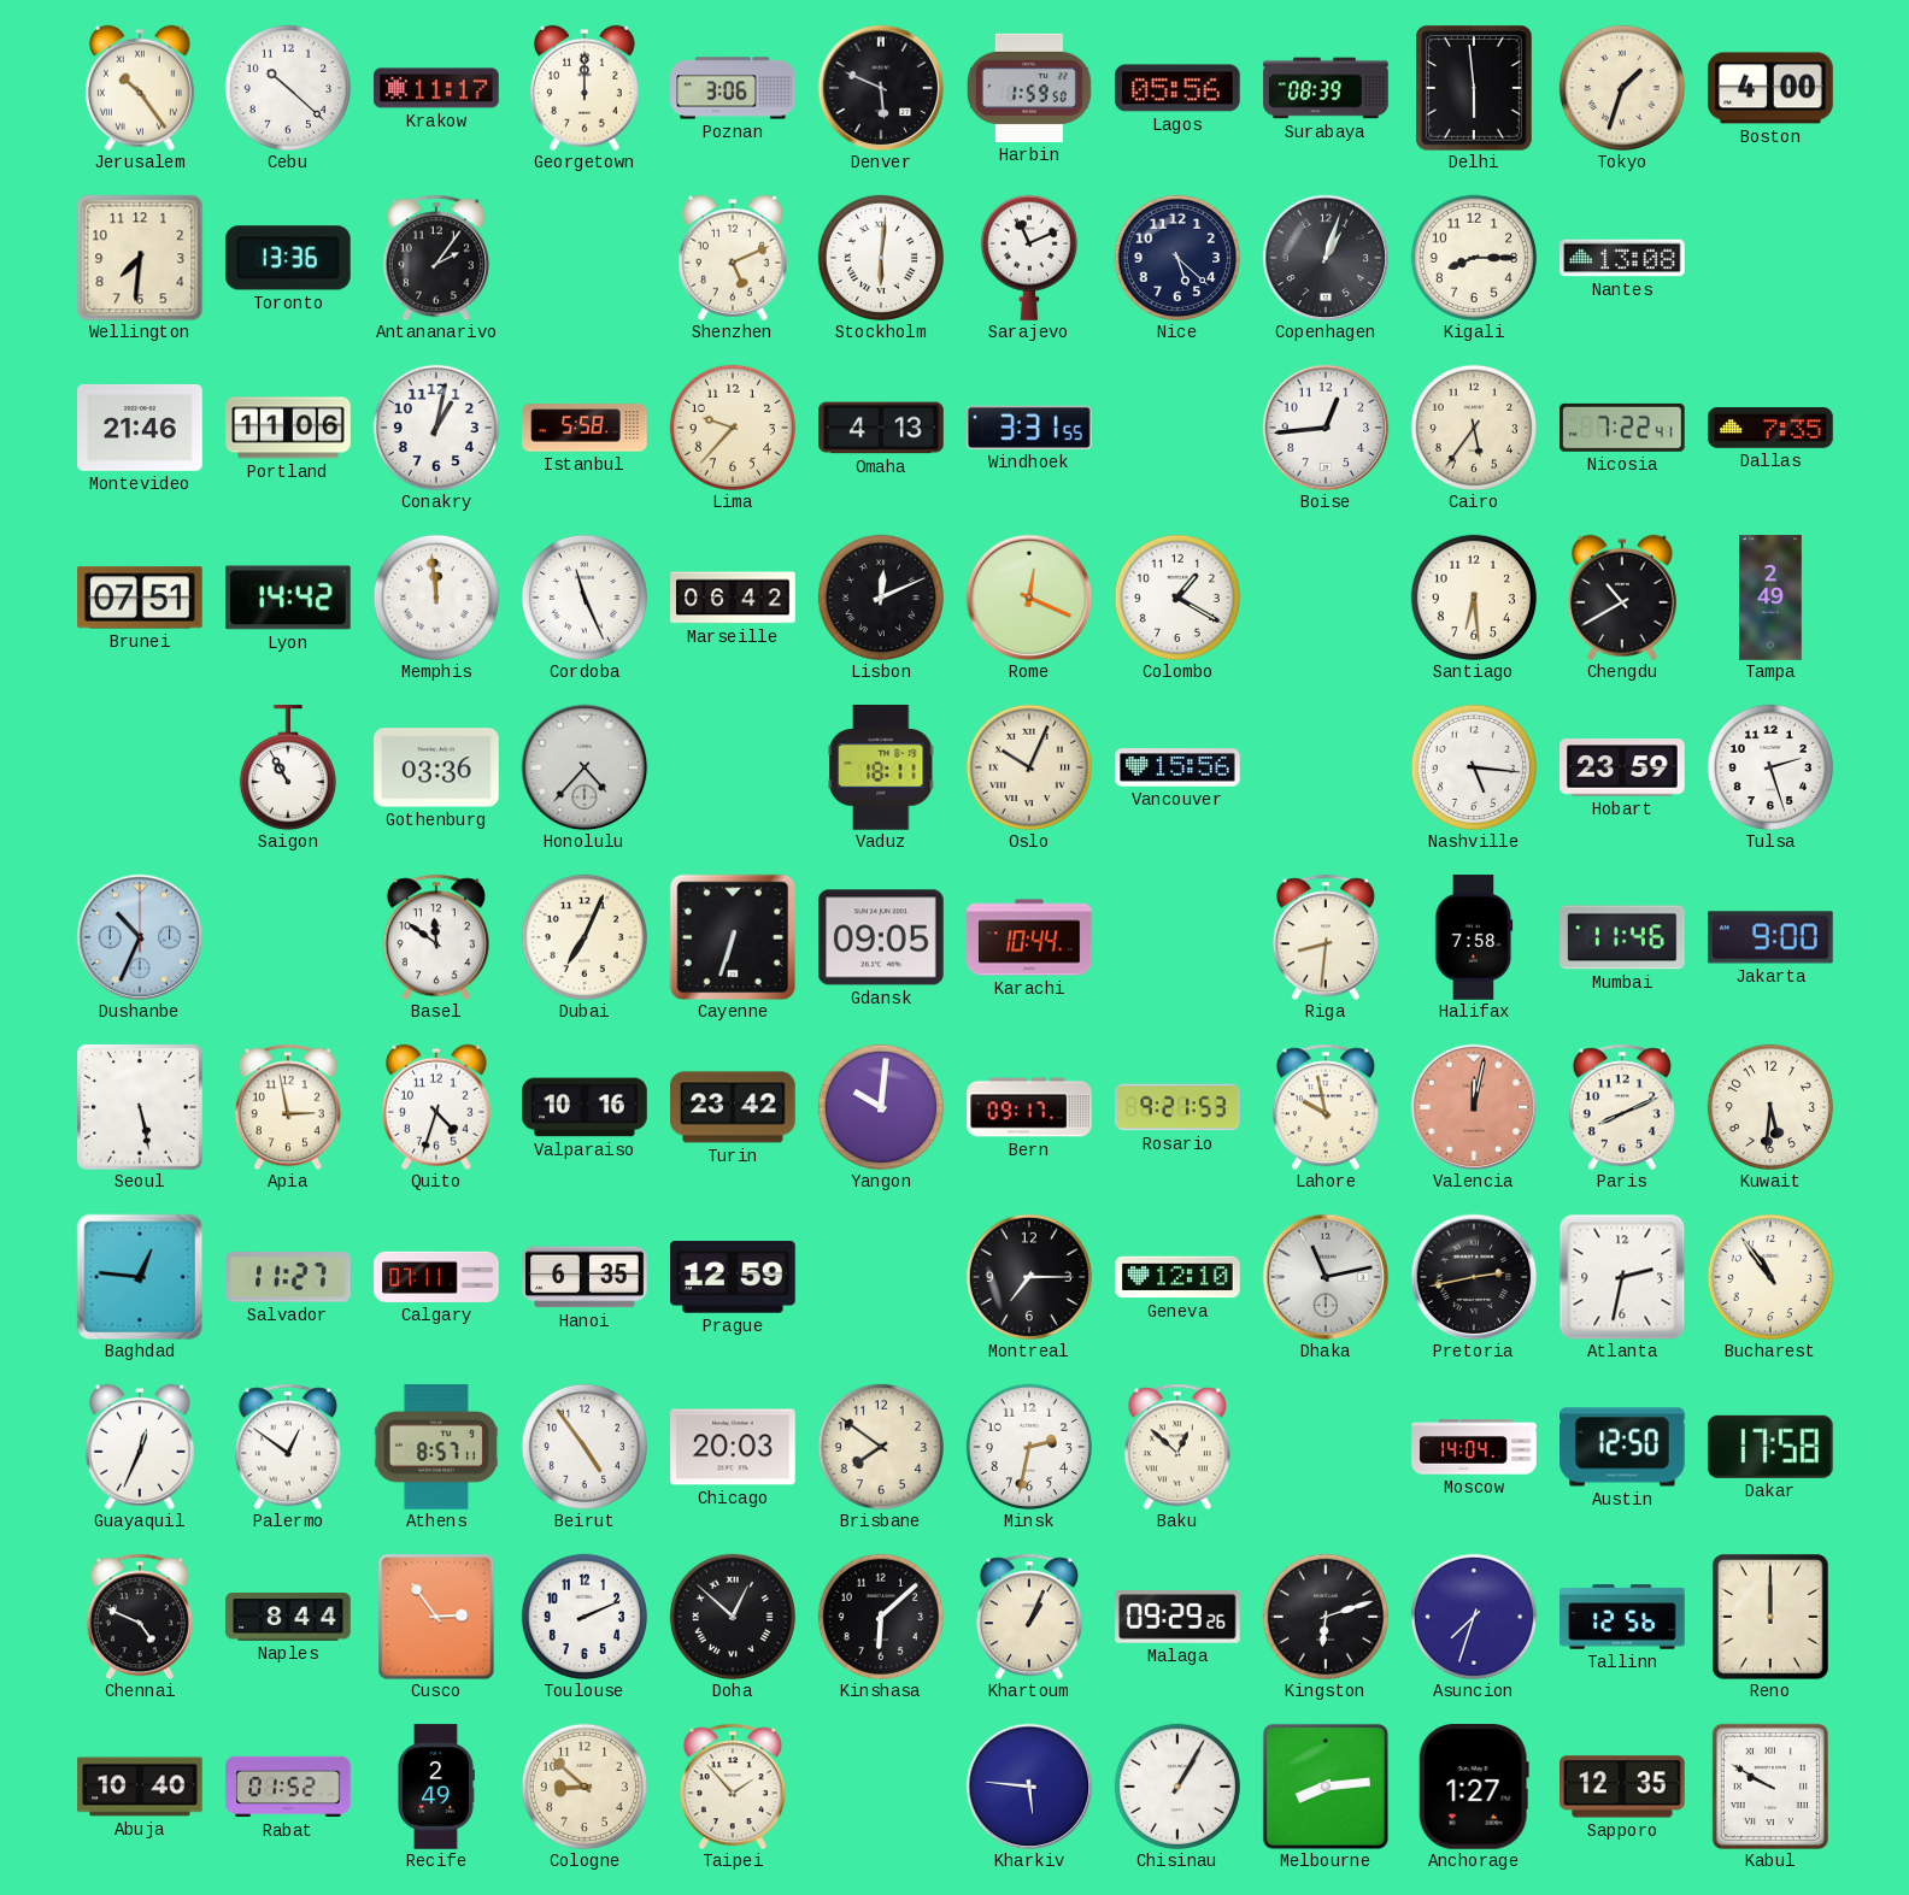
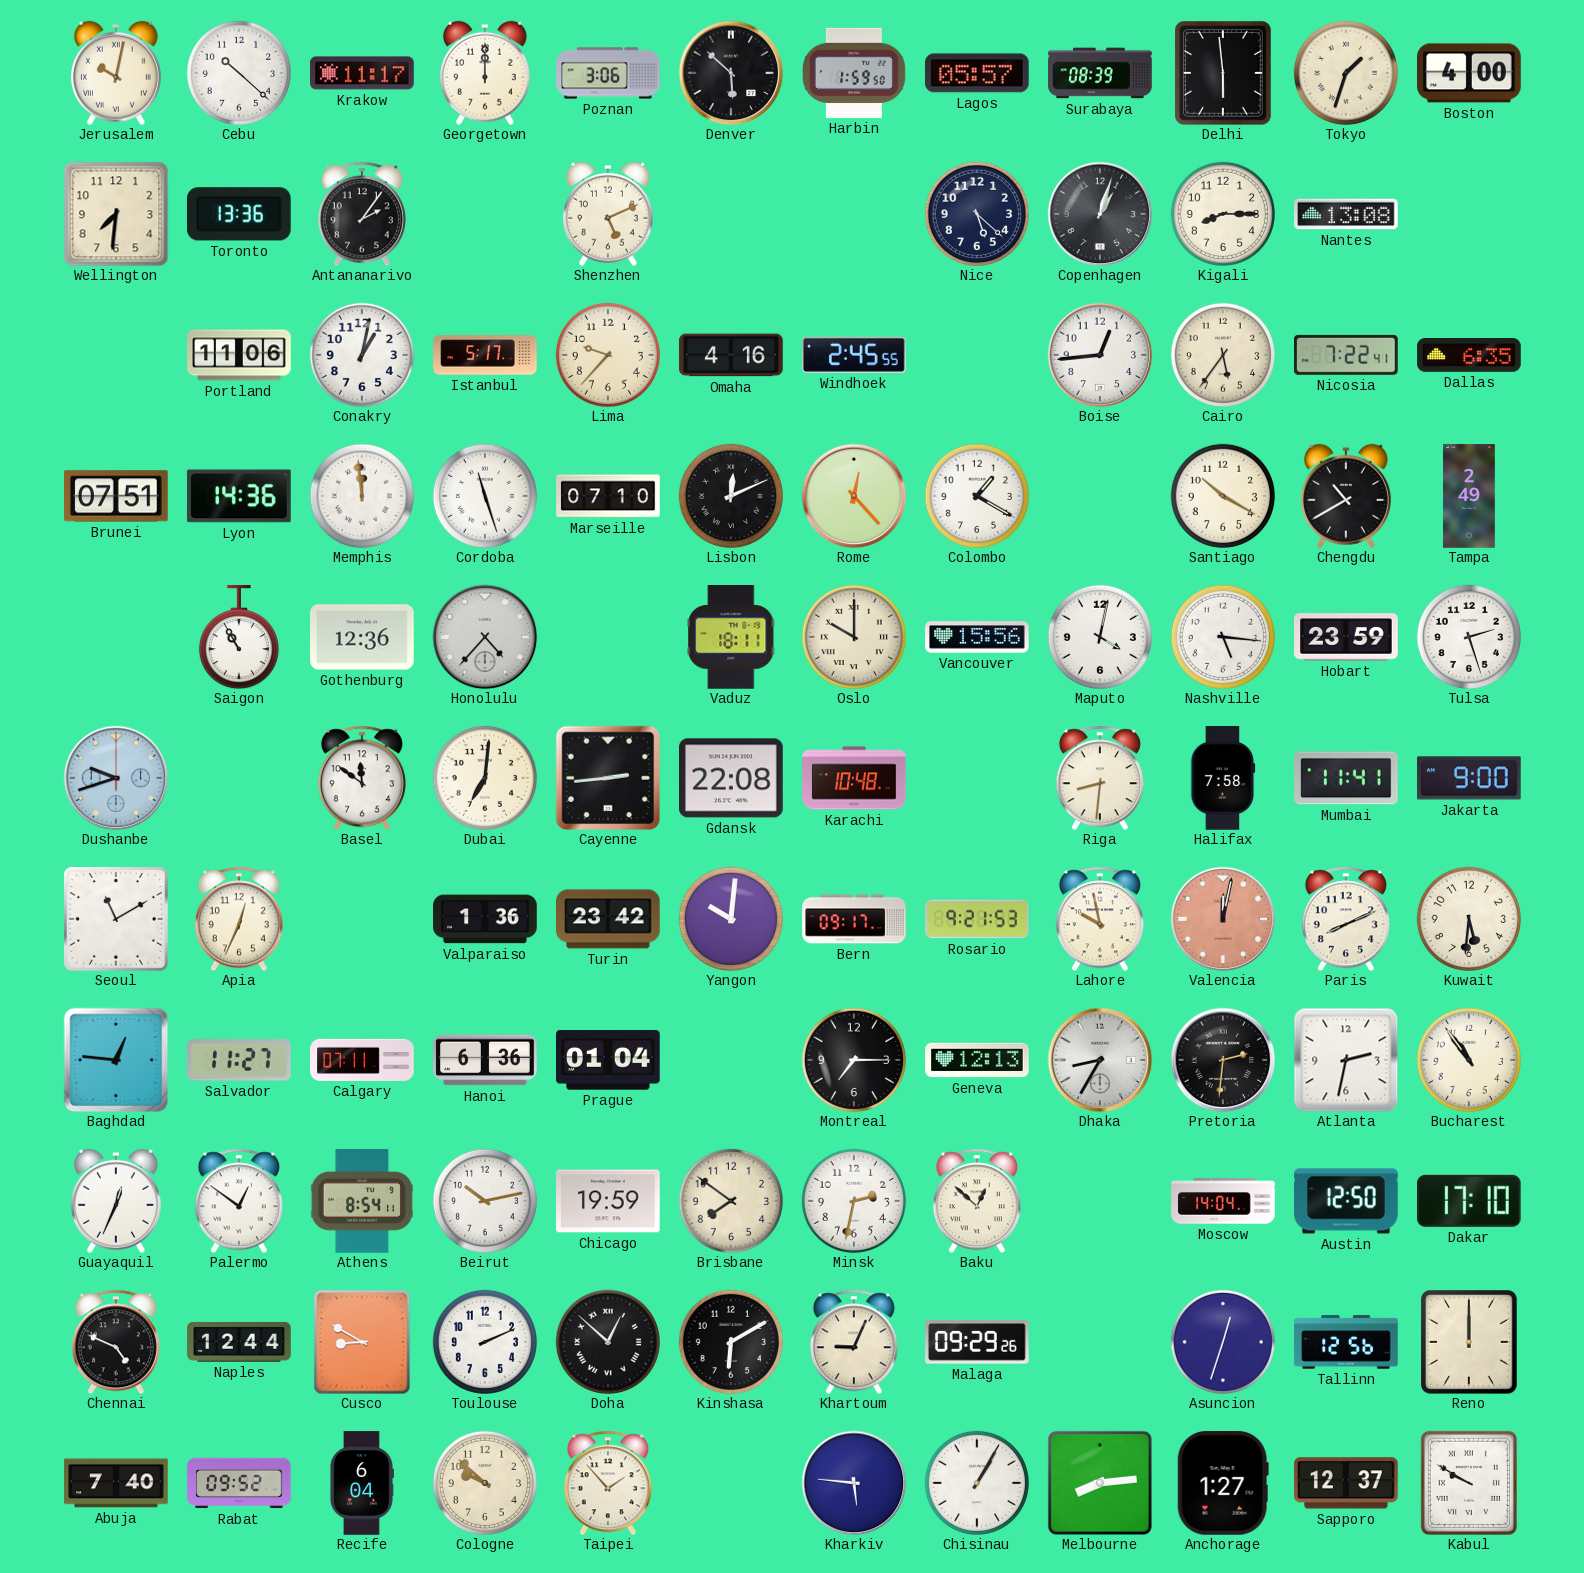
Jerusalem: 10:24 -> 10:02 (116, 73)
Denver: 5:49 -> 5:52 (731, 73)
Lagos: 05:56 -> 05:57 (978, 73)
Stockholm: 6:01 -> none (881, 258)
Sarajevo: 11:11 -> none (1029, 258)
Montevideo: 21:46 -> none (140, 428)
Istanbul: 5:58 -> 5:17 (485, 355)
Omaha: 4:13 -> 4:16 (731, 355)
Windhoek: 3:31 -> 2:45 (855, 355)
Dallas: 7:35 -> 6:35 (1469, 356)
Lyon: 14:42 -> 14:36 (239, 496)
Cordoba: 11:26 -> 11:27 (485, 496)
Marseille: 06:42 -> 07:10 (608, 496)
Rome: 12:19 -> 12:23 (854, 496)
Santiago: 6:29 -> 10:20 (1223, 496)
Gothenburg: 03:36 -> 12:36 (362, 637)
Oslo: 10:04 -> 10:00 (854, 637)
Maputo: none -> 4:02 (1100, 637)
Dushanbe: 10:34 -> 9:42 (116, 778)
Dubai: 7:04 -> 7:01 (485, 778)
Cayenne: 6:33 -> 2:44 (608, 778)
Gdansk: 09:05 -> 22:08 (731, 778)
Karachi: 10:44 -> 10:48 (854, 778)
Mumbai: 11:46 -> 11:41 (1346, 778)
Seoul: 5:28 -> 11:10 (116, 919)
Apia: 2:58 -> 12:34 (239, 919)
Quito: 4:33 -> none (436, 1107)
Valparaiso: 10:16 -> 1:36 (485, 919)
Hanoi: 6:35 -> 6:36 (485, 1060)
Prague: 12:59 -> 01:04 (609, 1060)
Geneva: 12:10 -> 12:13 (977, 1060)
Dhaka: 11:13 -> 8:35 (1100, 1060)
Pretoria: 2:43 -> 2:31 (1223, 1060)
Athens: 8:57 -> 8:54 (362, 1201)
Beirut: 4:54 -> 10:13 (485, 1201)
Chicago: 20:03 -> 19:59 (608, 1201)
Dakar: 17:58 -> 17:10 (1469, 1201)
Naples: 8:44 -> 12:44 (239, 1342)
Cusco: 2:54 -> 8:50 (362, 1342)
Kinshasa: 6:08 -> 6:10 (731, 1342)
Khartoum: 1:04 -> 9:04 (854, 1342)
Kingston: 6:12 -> none (1326, 1617)
Asuncion: 7:33 -> 12:33 (1223, 1342)
Abuja: 10:40 -> 7:40 (116, 1483)
Rabat: 01:52 -> 09:52 (239, 1483)
Recife: 2:49 -> 6:04 (362, 1483)
Cologne: 8:52 -> 9:52 (485, 1483)
Sapporo: 12:35 -> 12:37 (1347, 1483)
